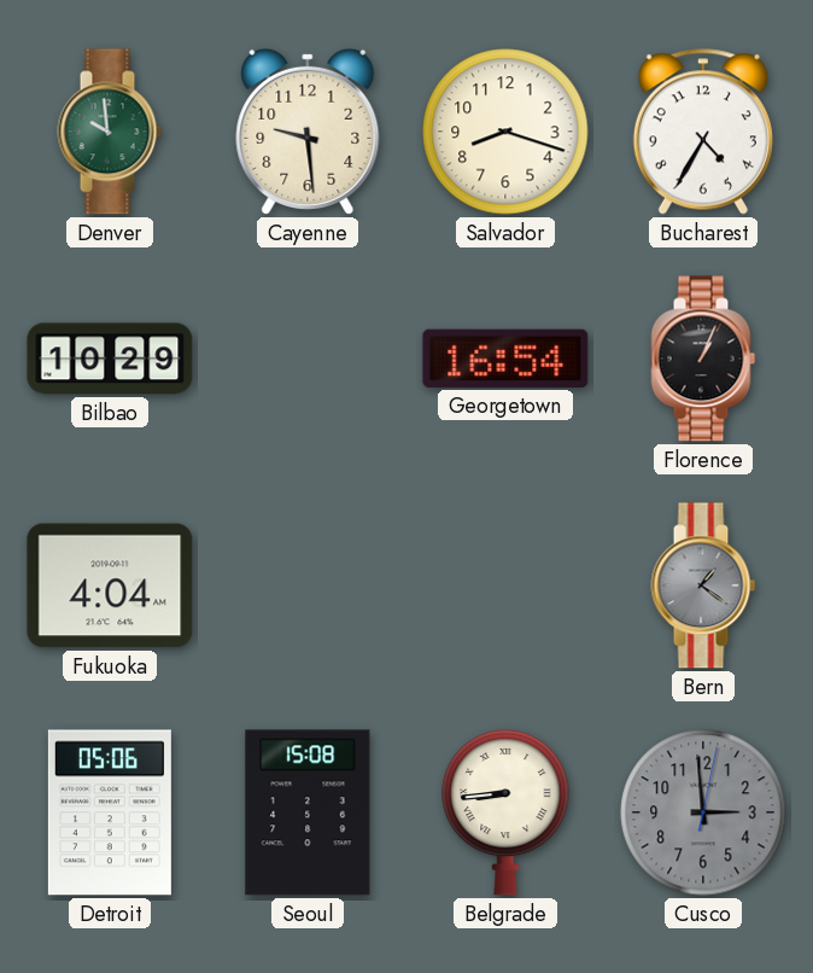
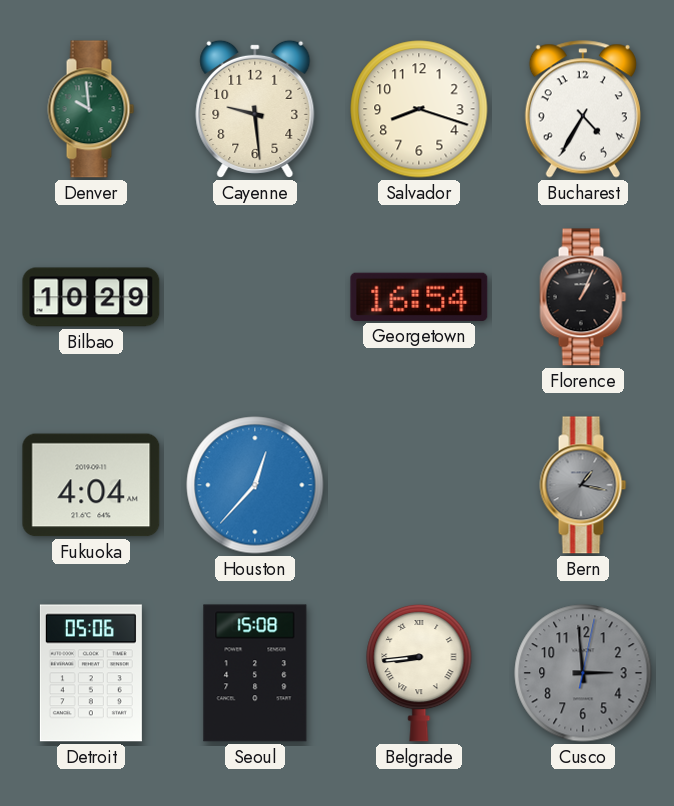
Houston: none -> 12:37 (255, 485)
Bern: 1:21 -> 1:17 (583, 485)
